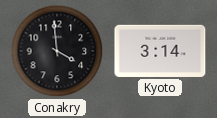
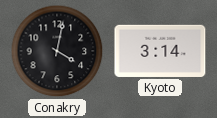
Conakry: 3:59 -> 4:02 (57, 51)
